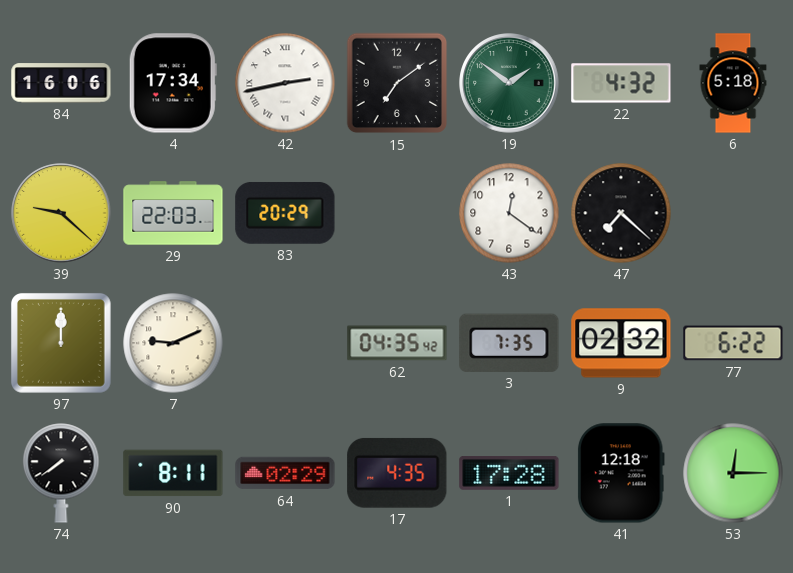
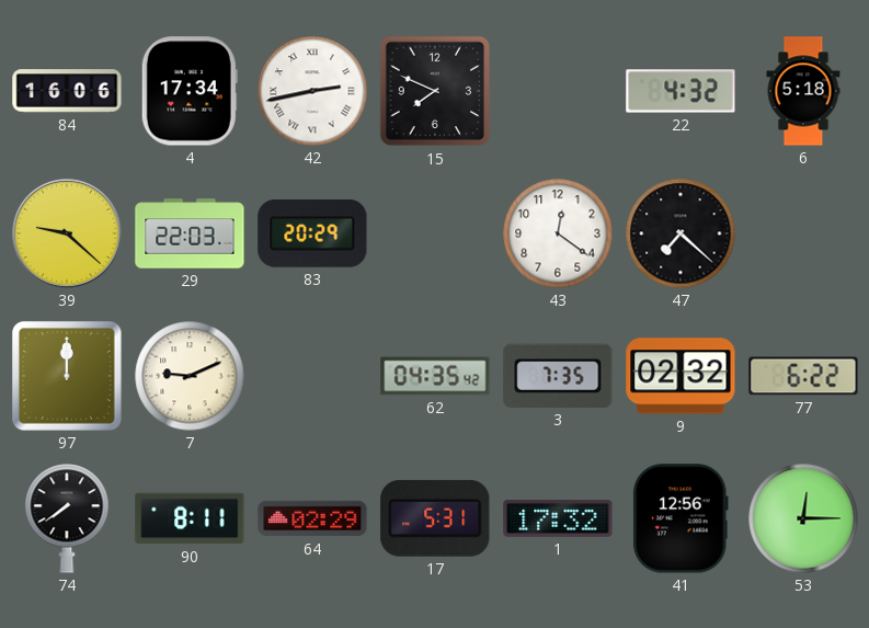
15: 7:09 -> 7:49 (435, 91)
19: 1:51 -> none (509, 83)
17: 4:35 -> 5:31 (435, 518)
1: 17:28 -> 17:32 (558, 519)
41: 12:18 -> 12:56 (681, 518)
